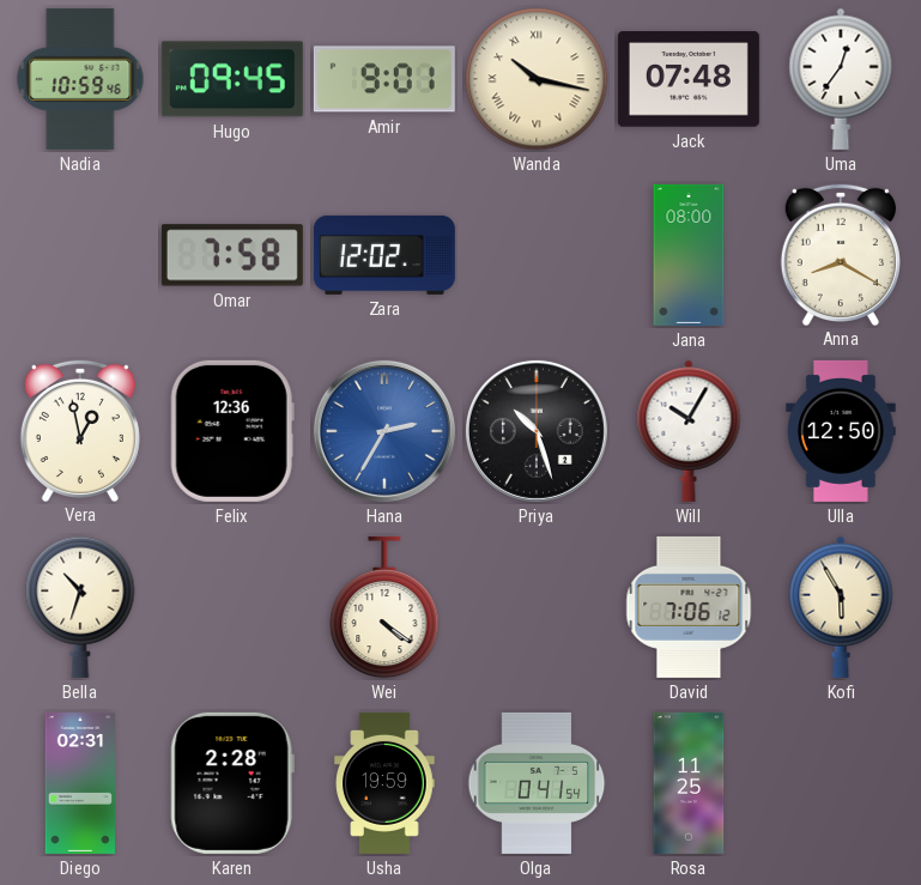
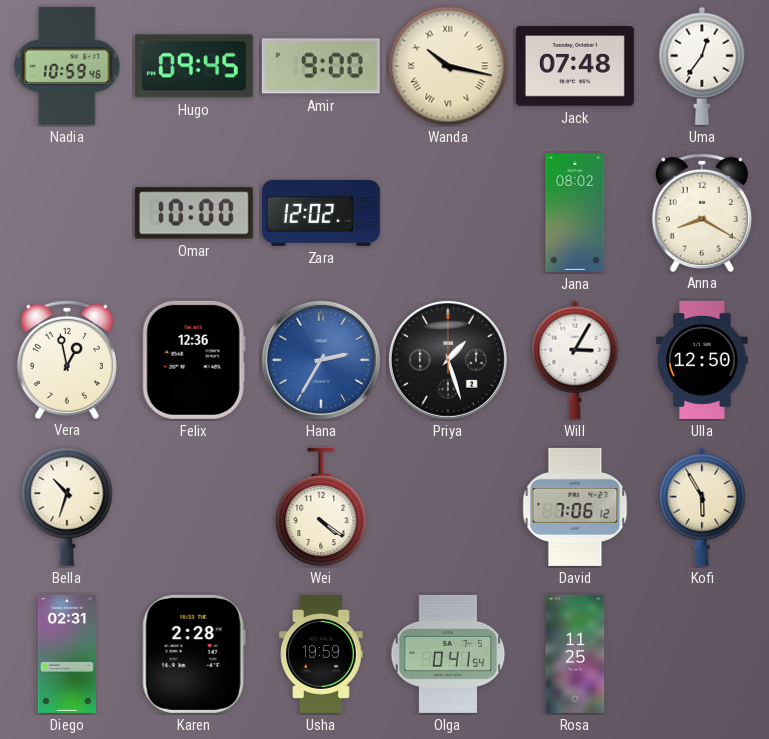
Amir: 9:01 -> 9:00 (321, 66)
Omar: 7:58 -> 10:00 (194, 213)
Jana: 08:00 -> 08:02 (575, 213)
Priya: 10:27 -> 1:27 (448, 360)
Will: 10:05 -> 3:05 (575, 360)
